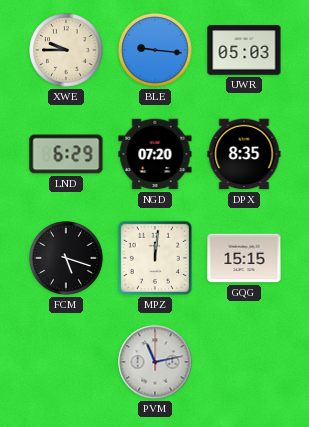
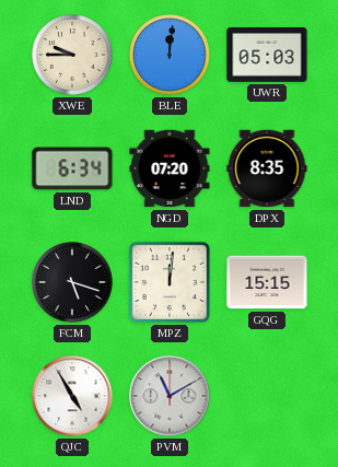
BLE: 9:16 -> 12:01 (170, 55)
LND: 6:29 -> 6:34 (72, 168)
QJC: none -> 4:55 (72, 396)
PVM: 11:13 -> 11:10 (170, 396)
